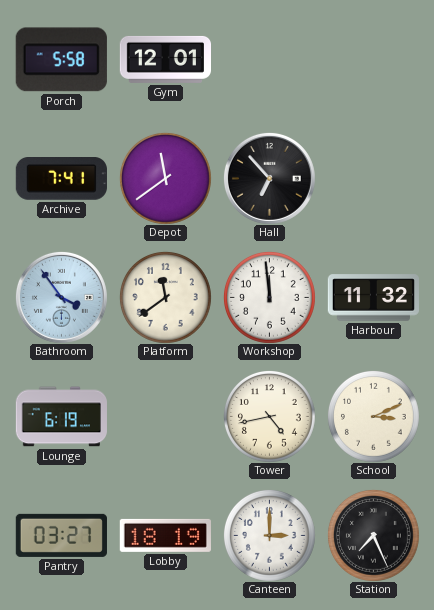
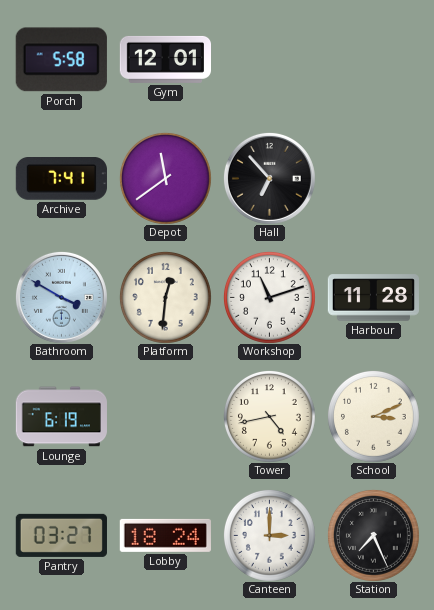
Bathroom: 3:54 -> 3:50 (61, 297)
Platform: 11:39 -> 12:31 (165, 297)
Workshop: 11:59 -> 11:12 (269, 297)
Harbour: 11:32 -> 11:28 (373, 298)
Lobby: 18:19 -> 18:24 (165, 535)
